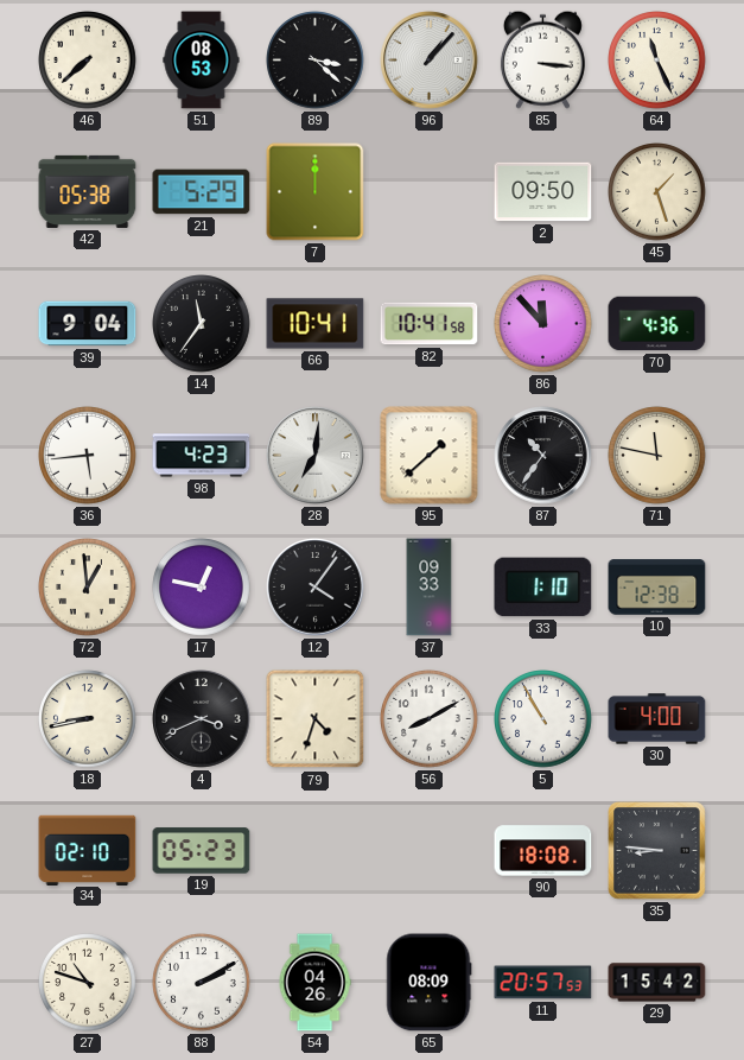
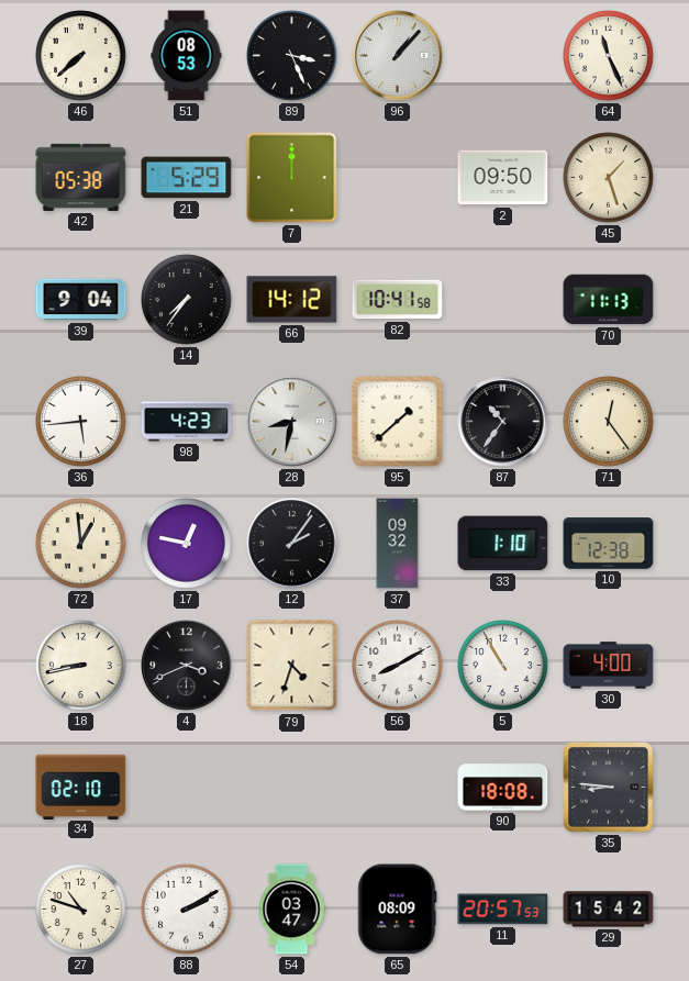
89: 3:22 -> 3:26 (292, 56)
85: 3:16 -> none (542, 59)
14: 11:36 -> 7:36 (187, 300)
66: 10:41 -> 14:12 (292, 300)
86: 11:53 -> none (543, 324)
70: 4:36 -> 11:13 (609, 300)
28: 7:01 -> 8:32 (292, 422)
71: 11:47 -> 12:24 (609, 422)
12: 4:06 -> 2:06 (292, 544)
37: 09:33 -> 09:32 (398, 544)
19: 05:23 -> none (202, 851)
54: 04:26 -> 03:47 (291, 910)
